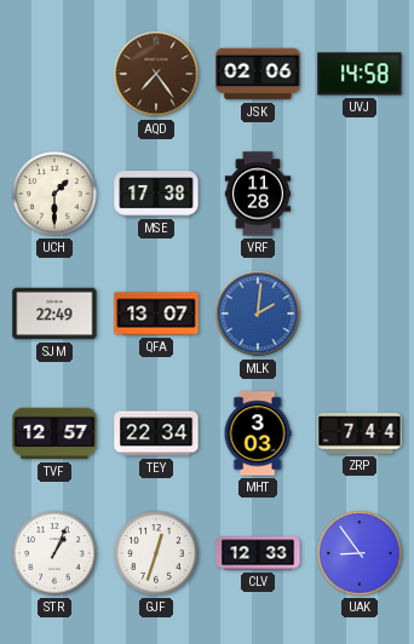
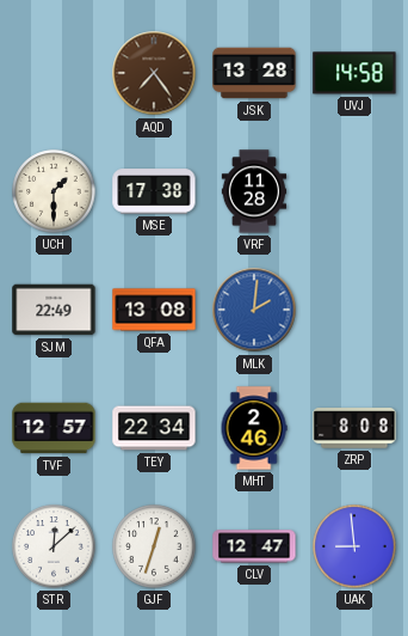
JSK: 02:06 -> 13:28 (254, 73)
QFA: 13:07 -> 13:08 (154, 310)
MHT: 3:03 -> 2:46 (254, 428)
ZRP: 7:44 -> 8:08 (354, 428)
STR: 1:04 -> 12:08 (54, 546)
CLV: 12:33 -> 12:47 (254, 546)
UAK: 8:54 -> 8:59 (354, 546)
